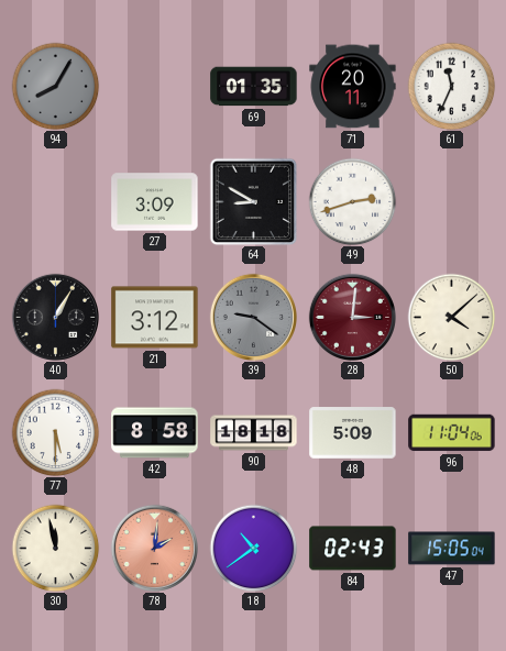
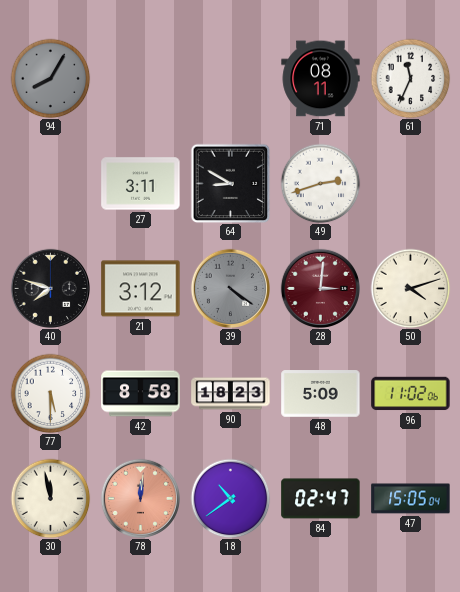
69: 01:35 -> none (254, 87)
71: 20:11 -> 08:11 (321, 79)
27: 3:09 -> 3:11 (141, 184)
40: 1:05 -> 7:48 (50, 288)
39: 9:21 -> 4:21 (230, 288)
50: 4:08 -> 4:12 (410, 288)
90: 18:18 -> 18:23 (231, 394)
96: 11:04 -> 11:02 (411, 394)
78: 2:01 -> 12:01 (140, 498)
84: 02:43 -> 02:47 (321, 499)
